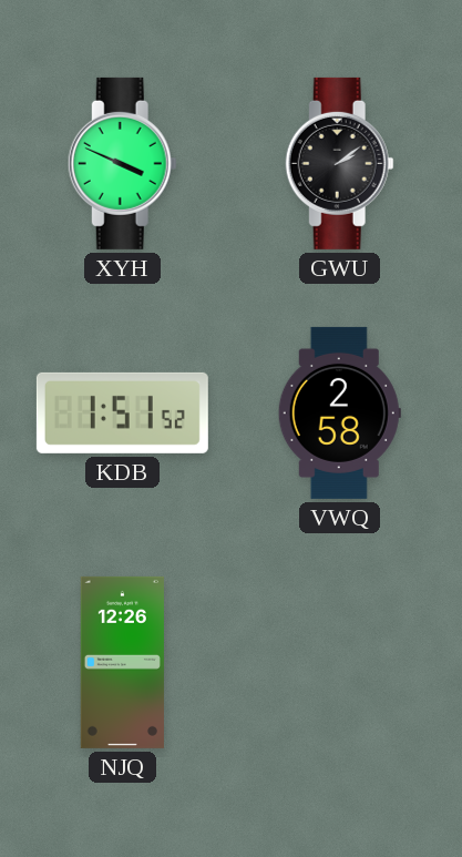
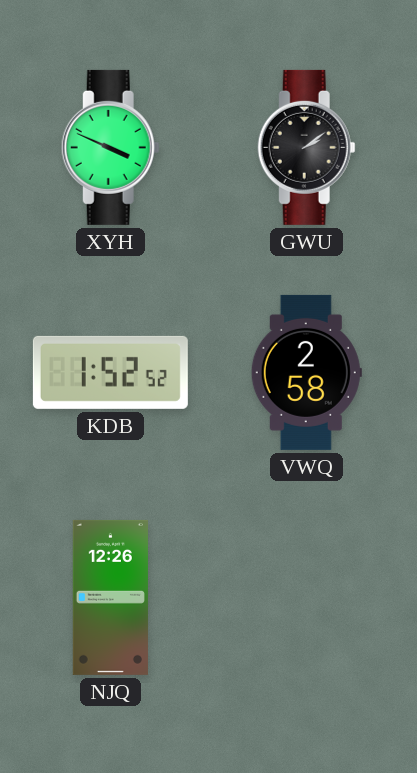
KDB: 1:51 -> 1:52 (110, 372)
